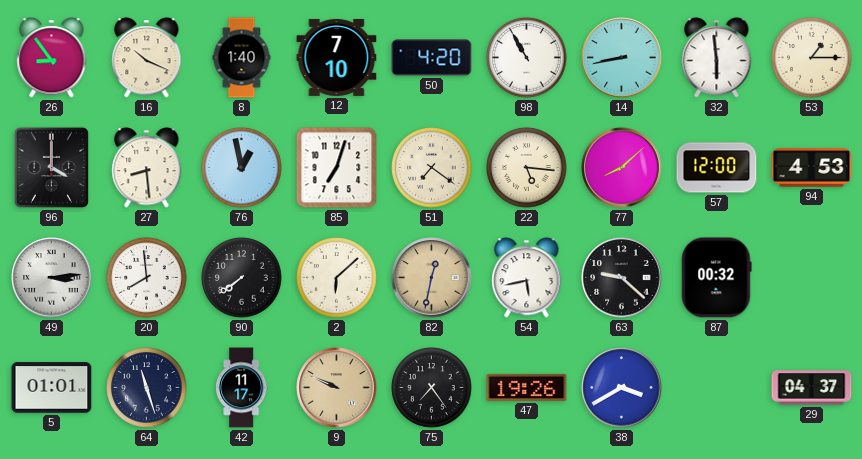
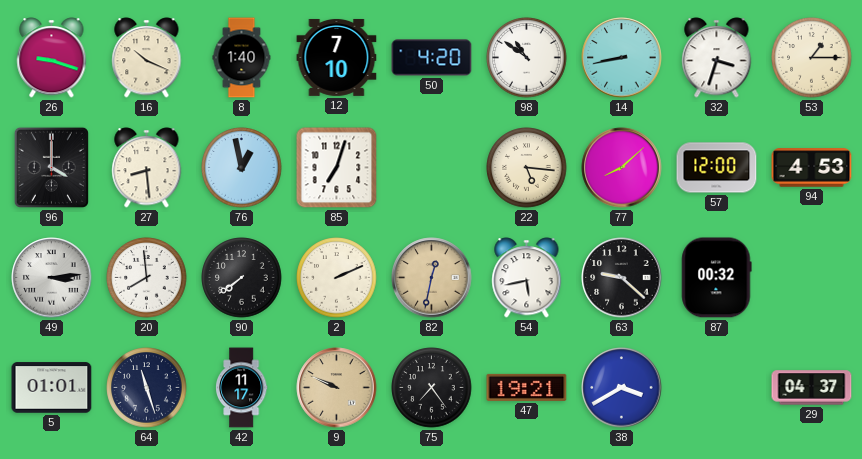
26: 8:54 -> 9:18 (52, 58)
98: 10:55 -> 10:51 (527, 58)
32: 5:59 -> 3:33 (717, 58)
51: 7:21 -> none (432, 168)
2: 6:08 -> 2:11 (337, 278)
47: 19:26 -> 19:21 (527, 387)
